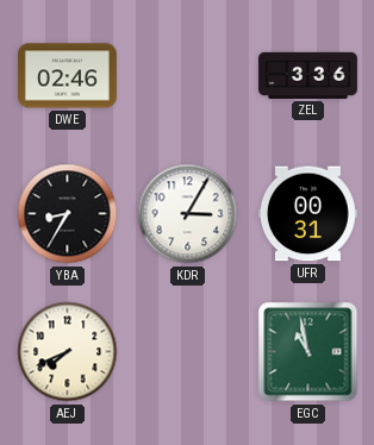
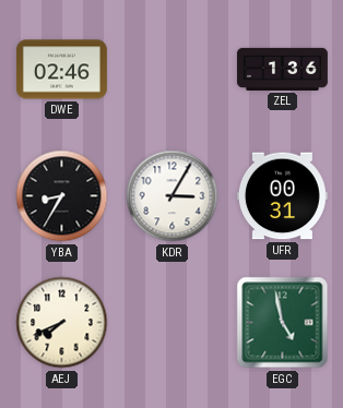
ZEL: 3:36 -> 1:36 (282, 69)
EGC: 10:58 -> 4:58 (283, 323)
